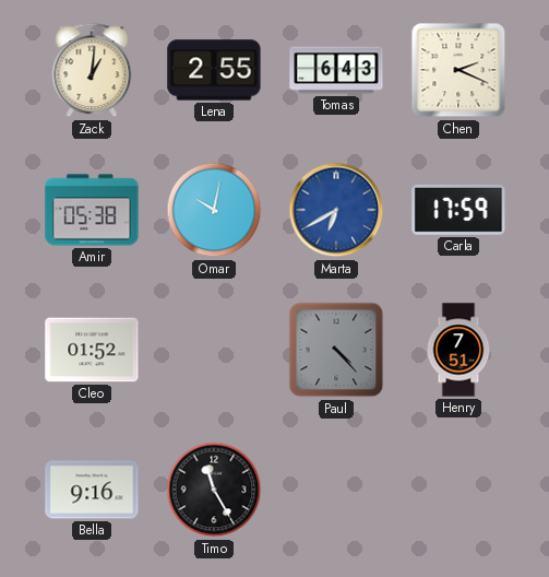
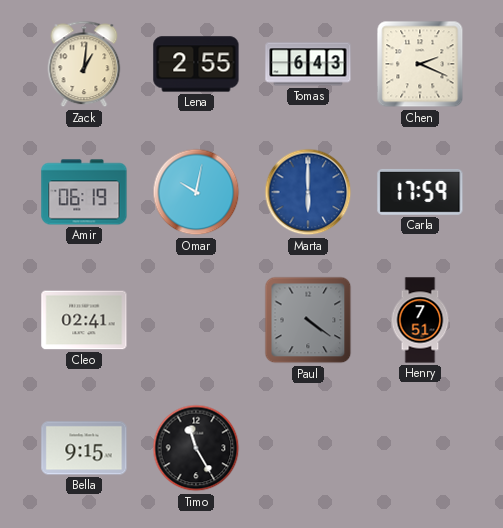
Amir: 05:38 -> 06:19 (84, 192)
Marta: 6:40 -> 6:00 (308, 192)
Cleo: 01:52 -> 02:41 (84, 320)
Paul: 4:23 -> 4:21 (308, 320)
Bella: 9:16 -> 9:15 (84, 448)
